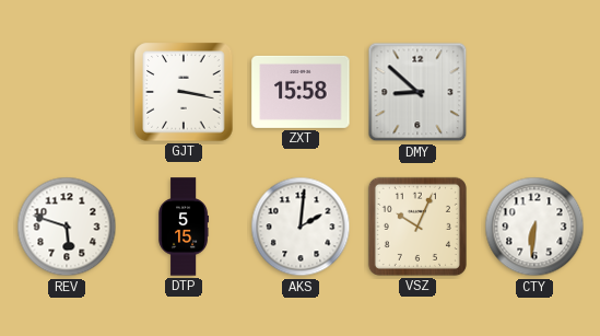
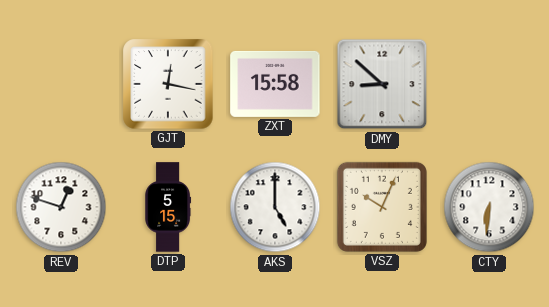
GJT: 3:17 -> 12:17 (168, 84)
REV: 5:48 -> 12:48 (61, 207)
AKS: 2:01 -> 5:00 (275, 207)
